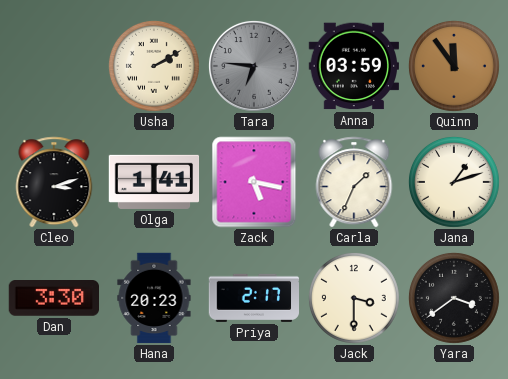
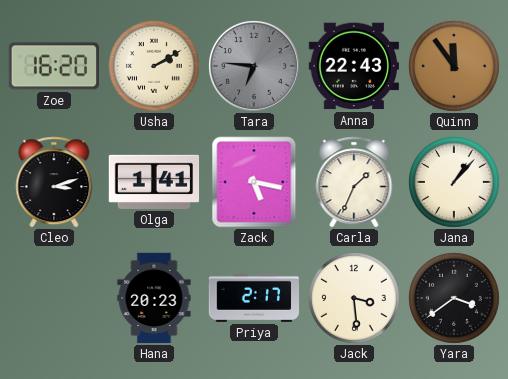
Zoe: none -> 16:20 (53, 66)
Anna: 03:59 -> 22:43 (353, 66)
Jana: 1:12 -> 1:07 (454, 182)
Dan: 3:30 -> none (53, 299)
Jack: 3:30 -> 3:29 (354, 298)
